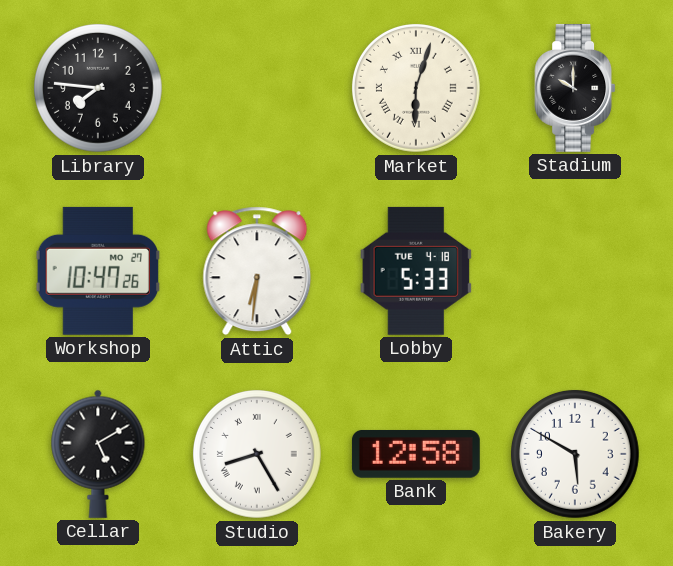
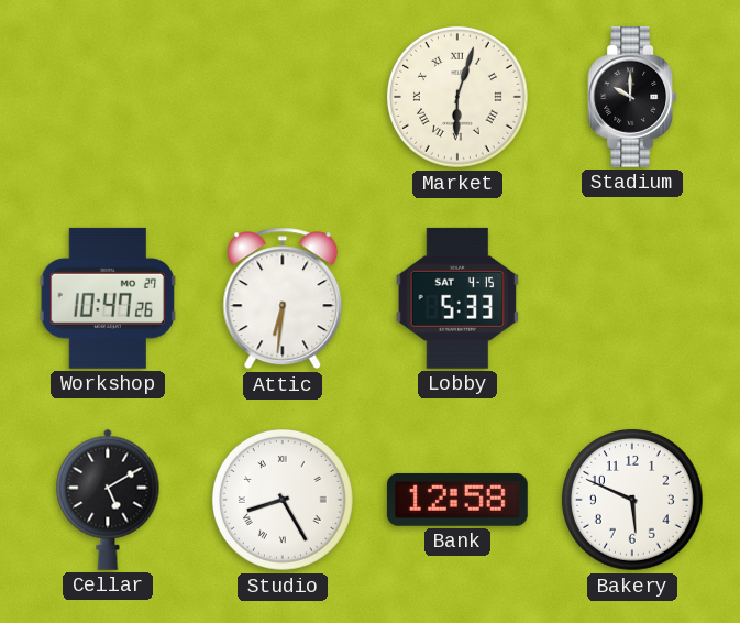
Library: 7:46 -> none (98, 88)
Lobby date: TUE 4-18 -> SAT 4-15 (457, 298)
Bakery: 5:50 -> 5:49 (632, 500)
